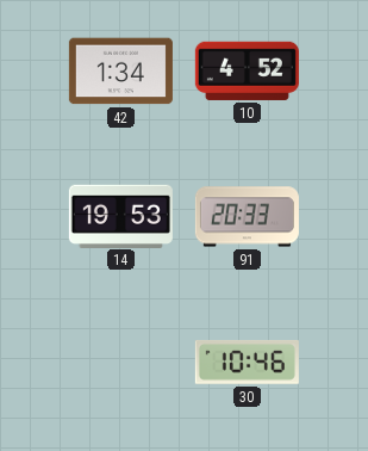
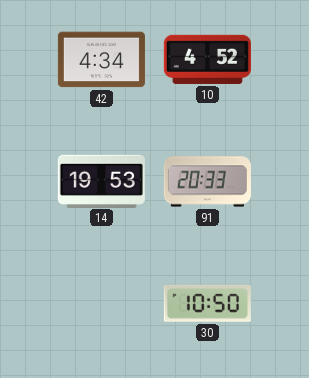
42: 1:34 -> 4:34 (101, 60)
30: 10:46 -> 10:50 (207, 304)
